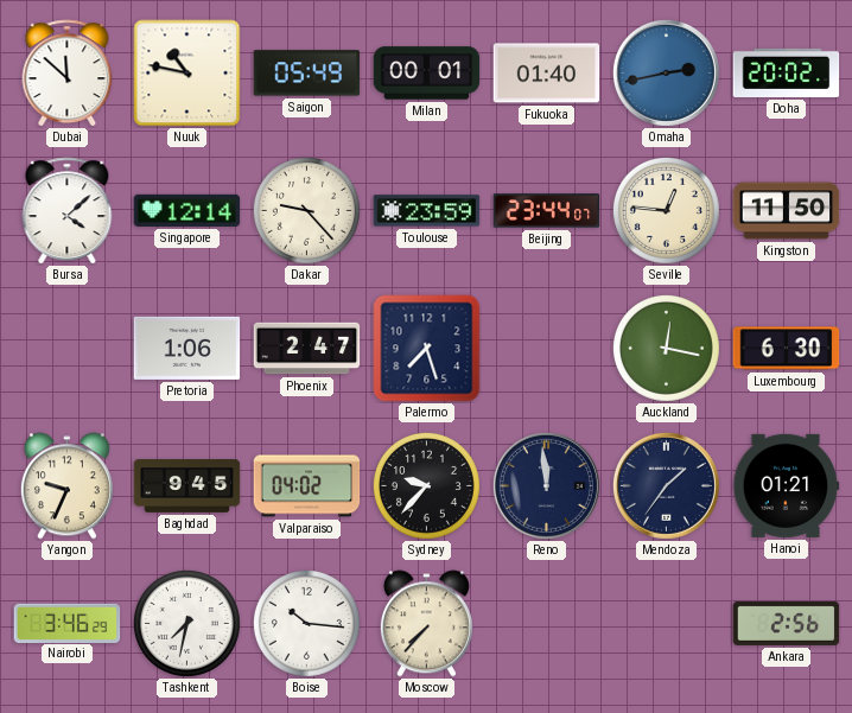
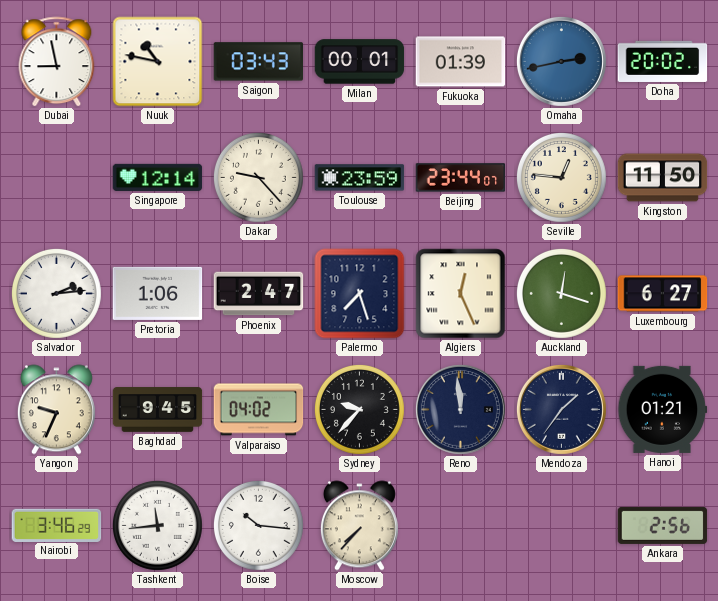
Dubai: 11:52 -> 8:58 (57, 62)
Saigon: 05:49 -> 03:43 (259, 62)
Fukuoka: 01:40 -> 01:39 (461, 62)
Bursa: 4:08 -> none (68, 211)
Salvador: none -> 2:14 (56, 293)
Algiers: none -> 12:26 (461, 294)
Auckland: 12:17 -> 12:18 (561, 293)
Luxembourg: 6:30 -> 6:27 (663, 294)
Tashkent: 7:32 -> 11:44 (157, 525)
